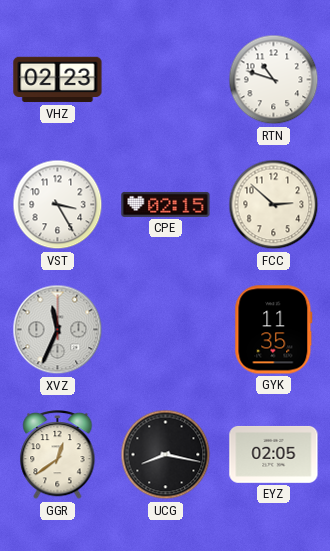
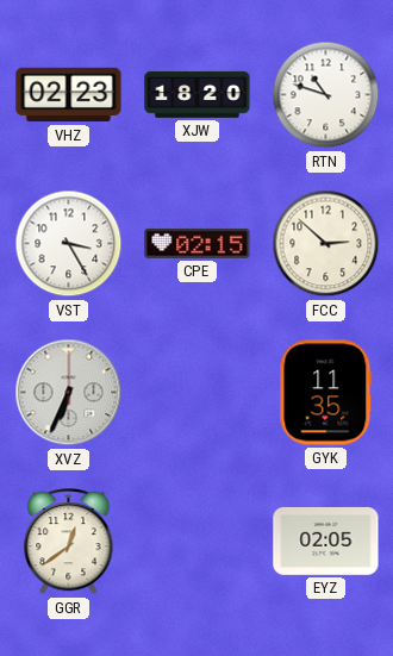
XJW: none -> 18:20 (198, 95)
XVZ: 11:34 -> 6:34 (69, 393)
UCG: 8:17 -> none (166, 455)
